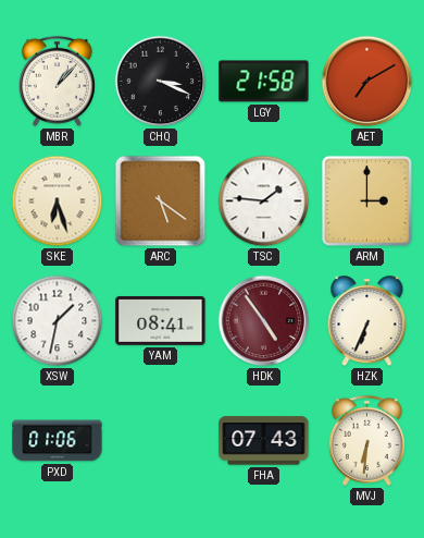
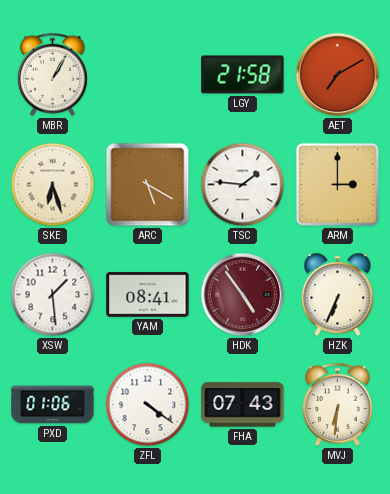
MBR: 1:07 -> 1:05 (52, 74)
CHQ: 3:19 -> none (161, 82)
ARC: 5:21 -> 5:20 (148, 185)
XSW: 1:32 -> 1:29 (53, 295)
ZFL: none -> 4:21 (148, 405)
